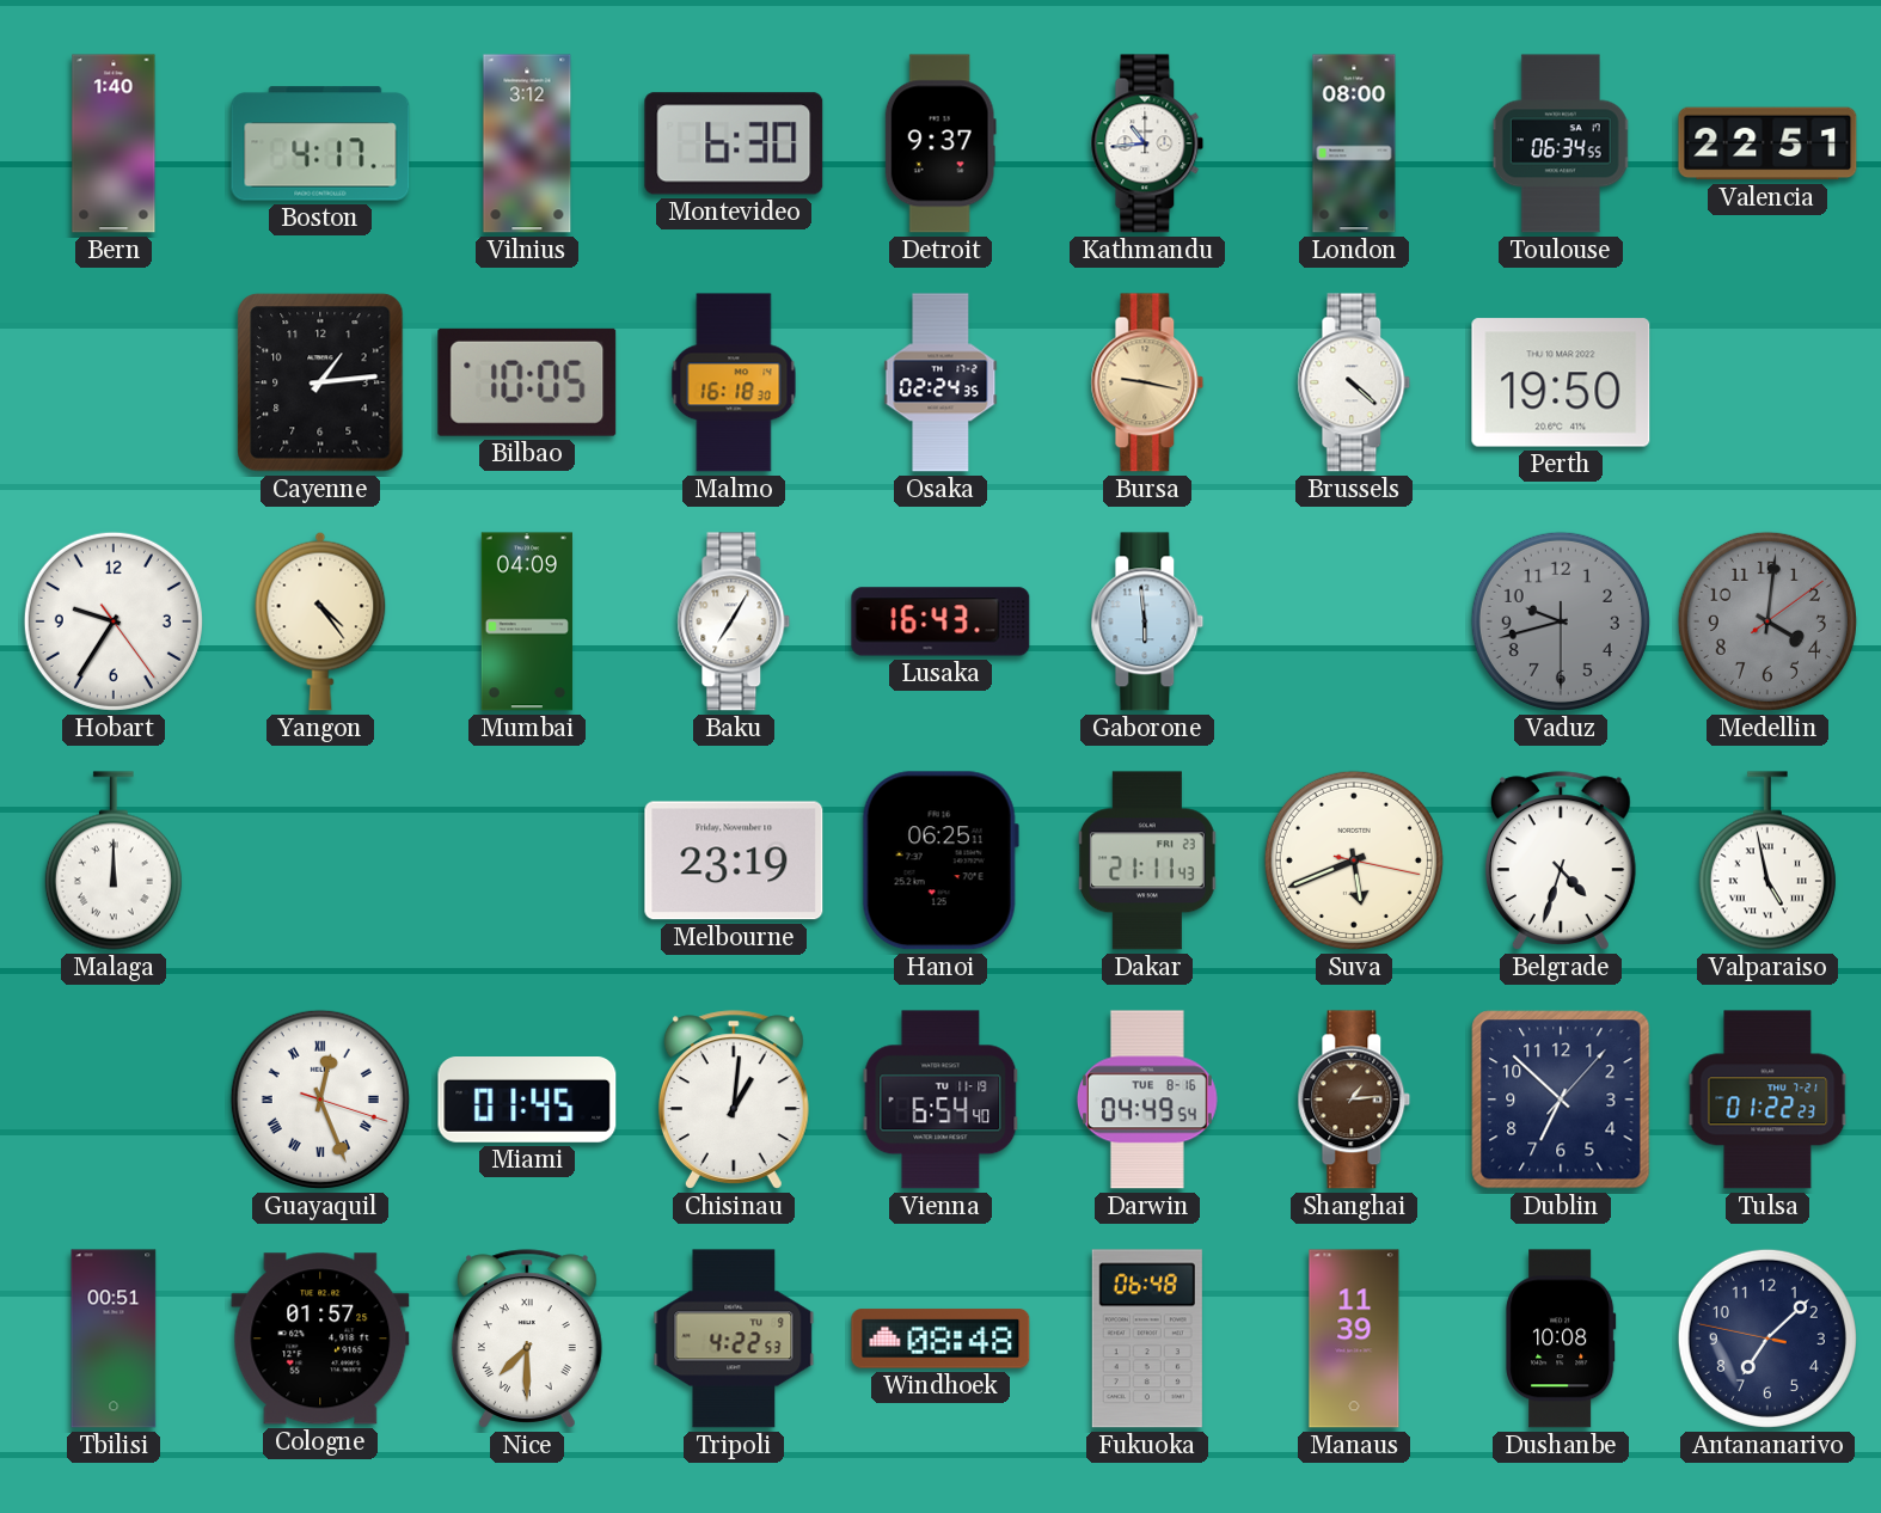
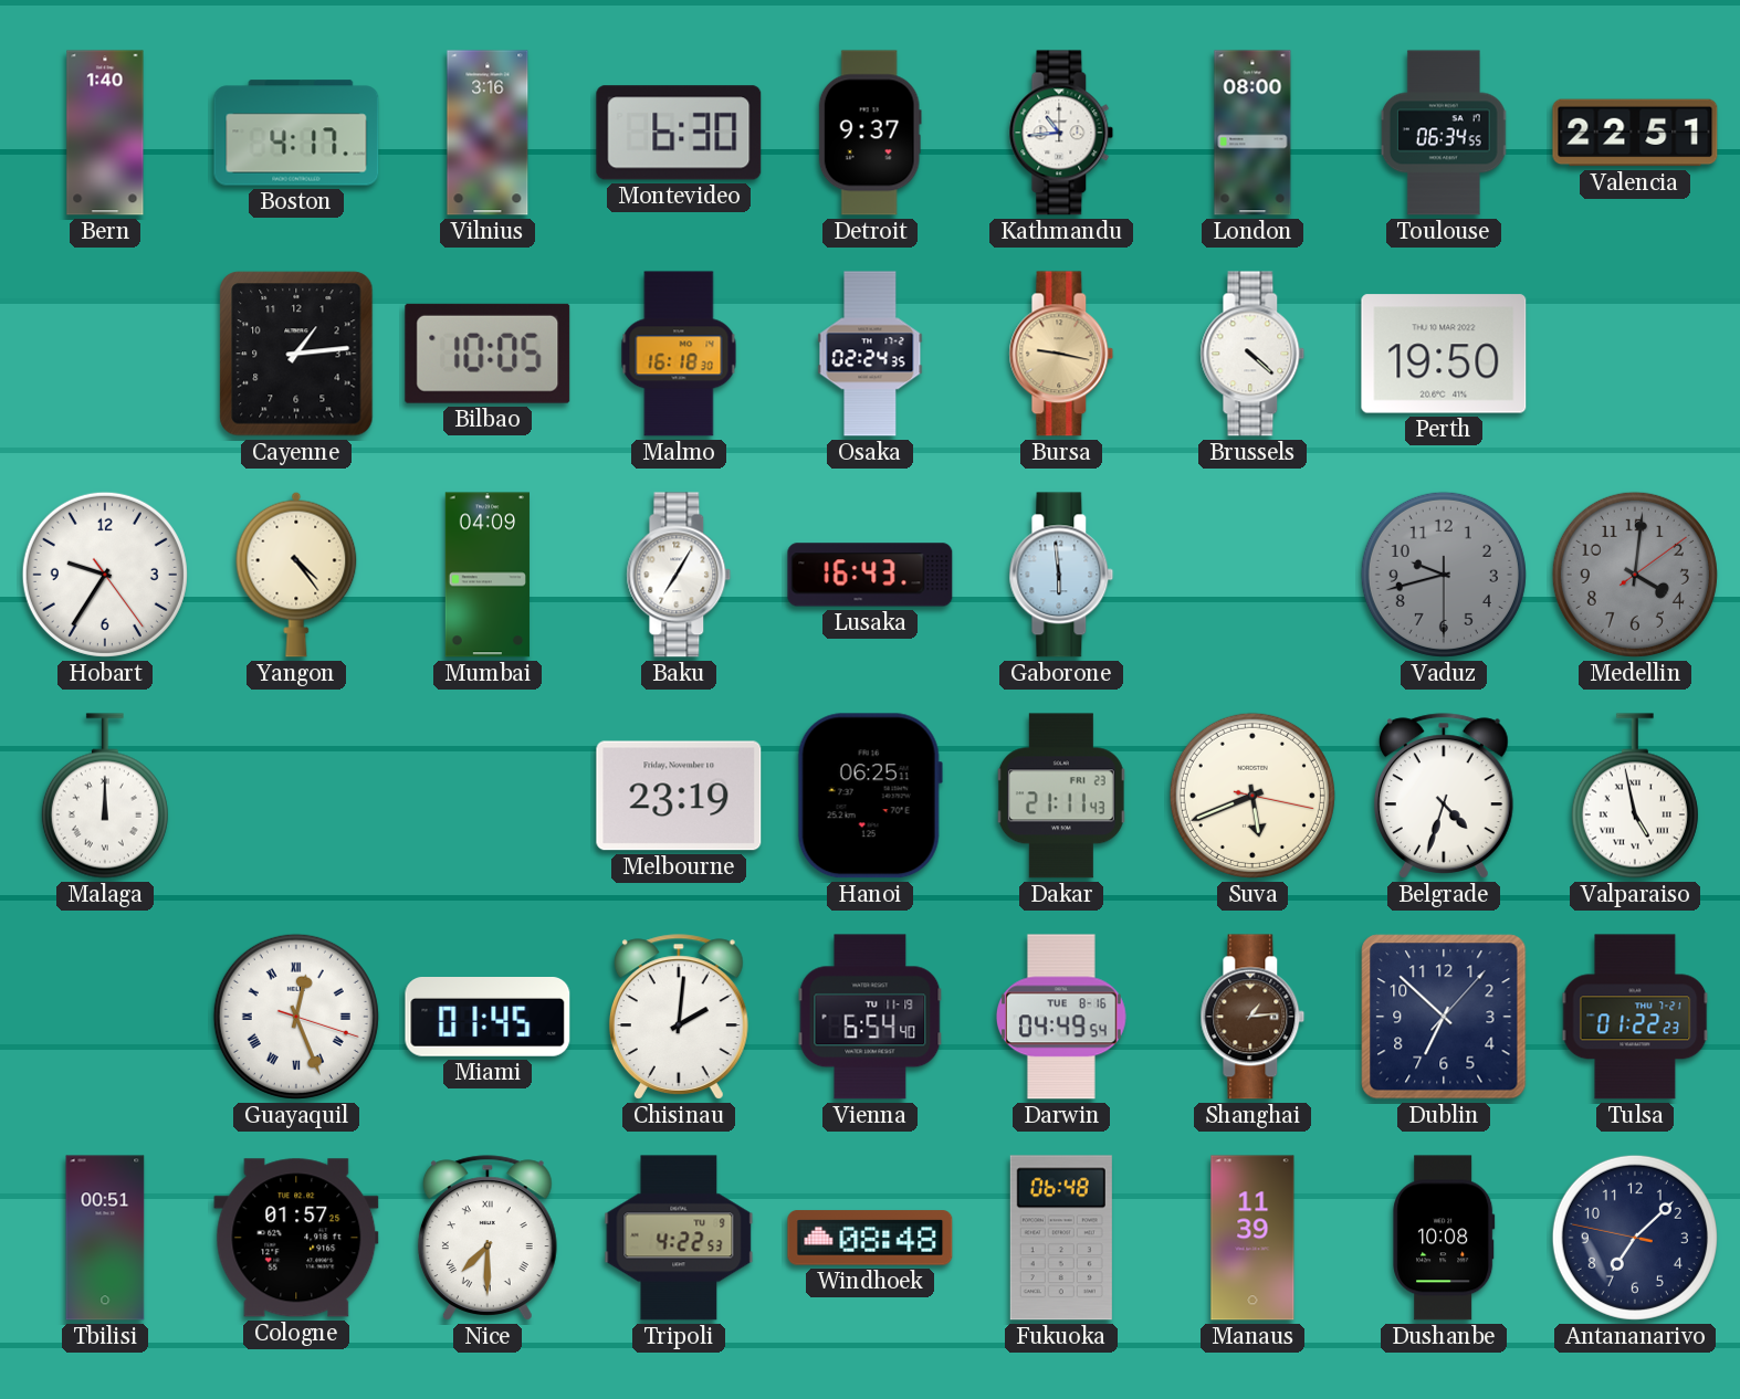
Vilnius: 3:12 -> 3:16 (488, 133)
Chisinau: 1:01 -> 2:01 (679, 1017)
